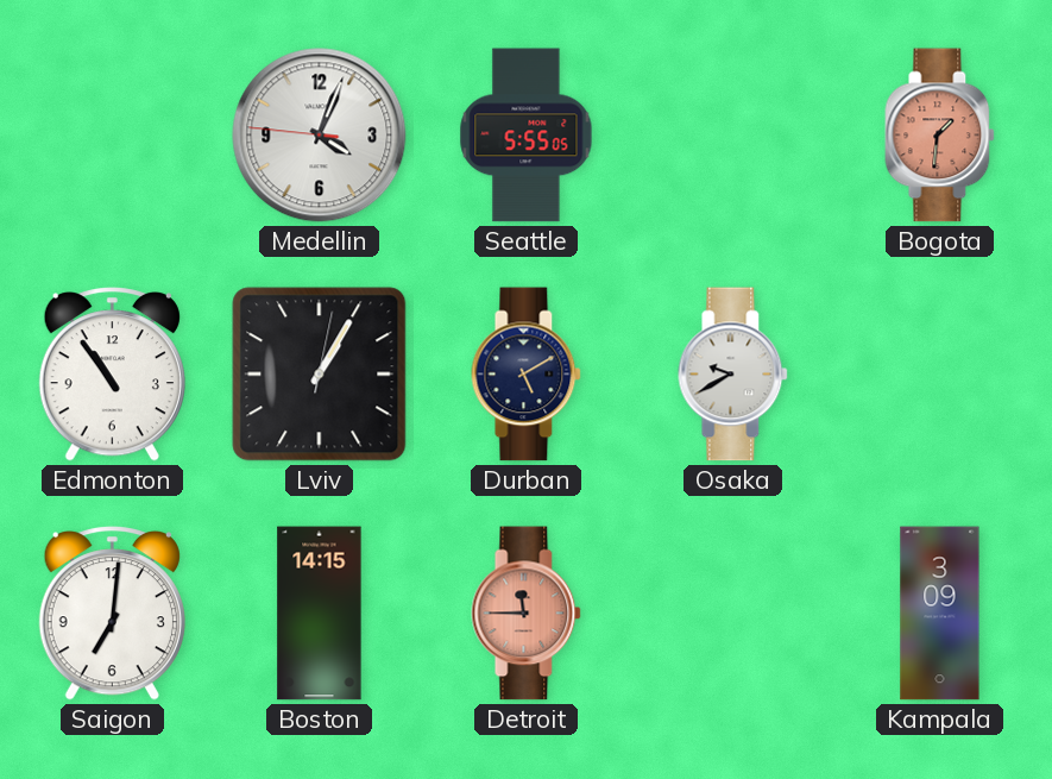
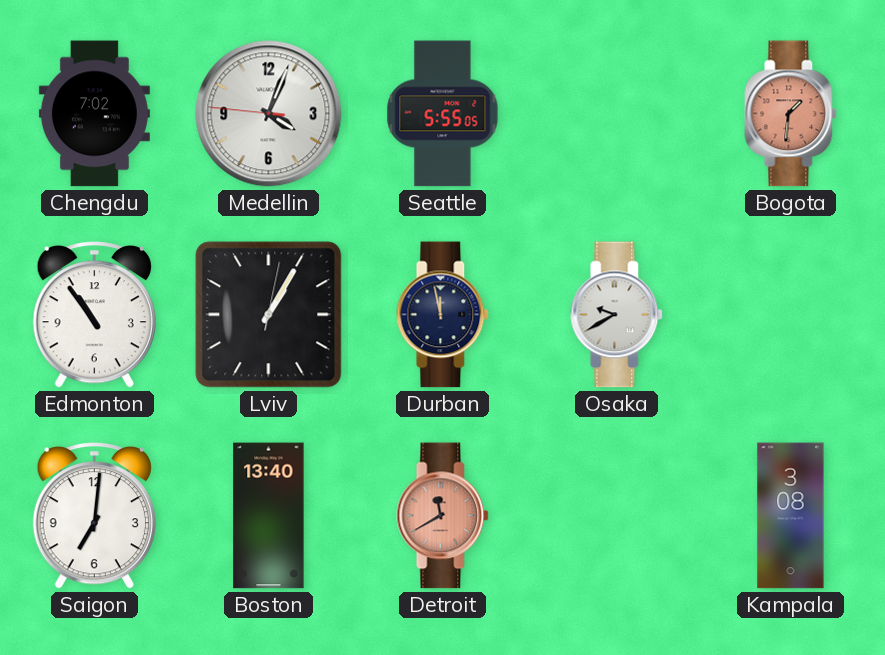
Chengdu: none -> 7:02 (94, 114)
Durban: 5:10 -> 11:58 (443, 315)
Boston: 14:15 -> 13:40 (269, 516)
Detroit: 11:45 -> 11:40 (443, 516)
Kampala: 3:09 -> 3:08 (791, 516)
